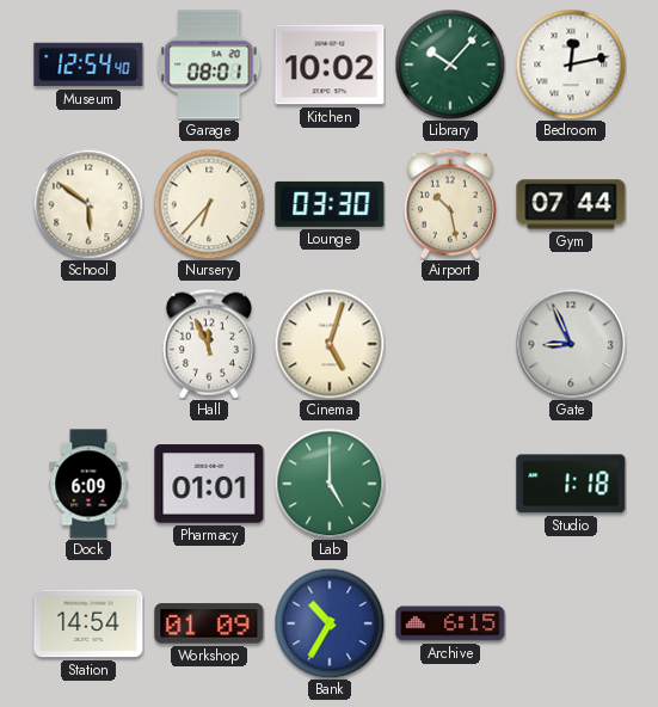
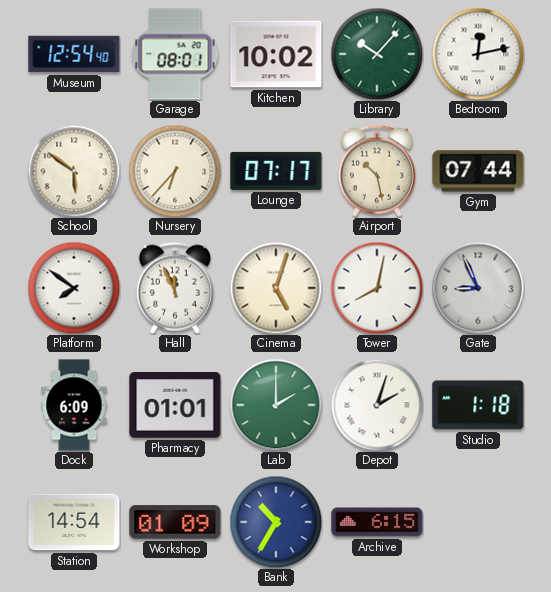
Lounge: 03:30 -> 07:17 (276, 171)
Platform: none -> 7:51 (74, 288)
Tower: none -> 8:02 (377, 288)
Lab: 5:00 -> 2:00 (276, 405)
Depot: none -> 2:03 (377, 405)
